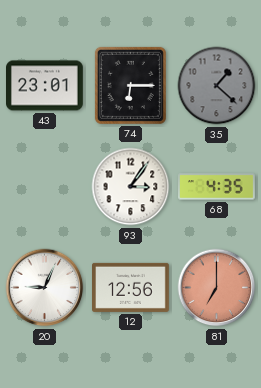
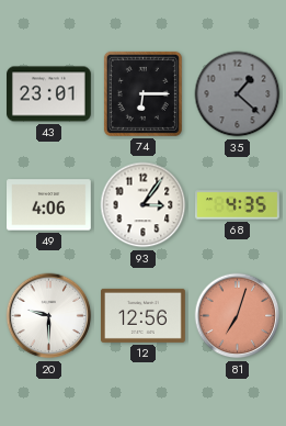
49: none -> 4:06 (49, 205)
20: 9:04 -> 9:30 (49, 316)
81: 7:00 -> 7:03 (238, 316)
